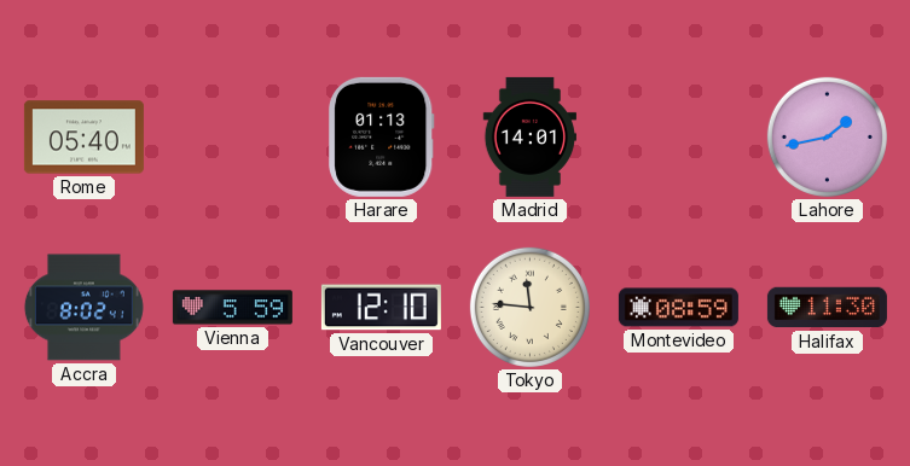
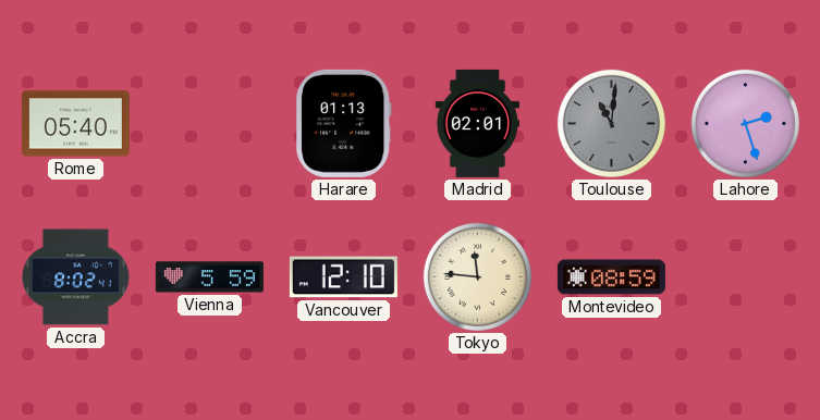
Madrid: 14:01 -> 02:01 (477, 123)
Toulouse: none -> 11:01 (611, 123)
Lahore: 1:43 -> 2:27 (745, 123)
Halifax: 11:30 -> none (827, 308)
